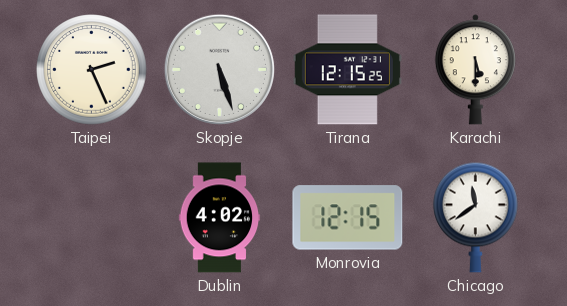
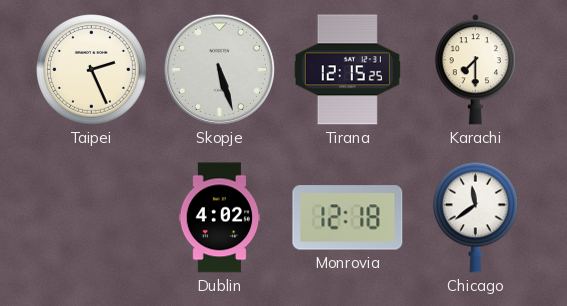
Karachi: 5:30 -> 7:30 (475, 70)
Monrovia: 12:15 -> 12:18 (348, 218)
